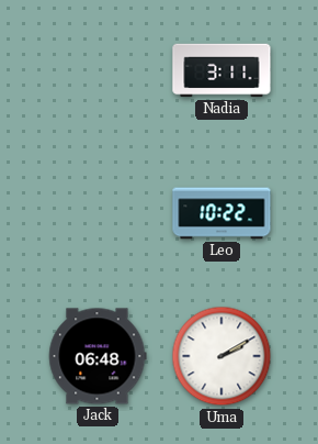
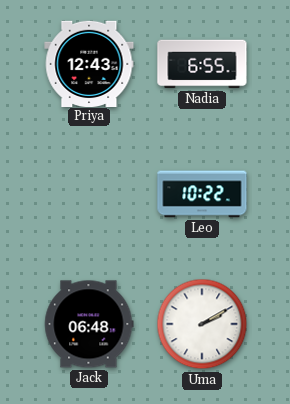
Priya: none -> 12:43 (89, 63)
Nadia: 3:11 -> 6:55 (202, 64)
